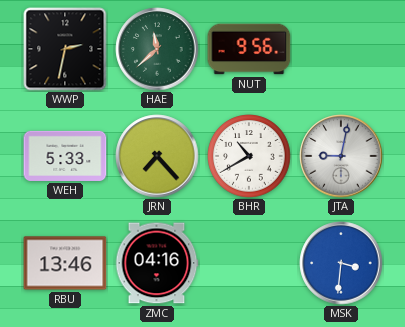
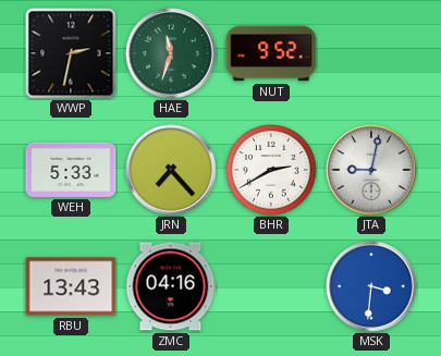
HAE: 11:38 -> 11:33 (171, 53)
NUT: 9:56 -> 9:52 (271, 53)
BHR: 10:40 -> 2:40 (271, 170)
RBU: 13:46 -> 13:43 (71, 286)
